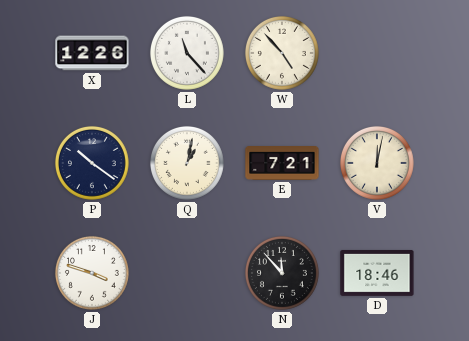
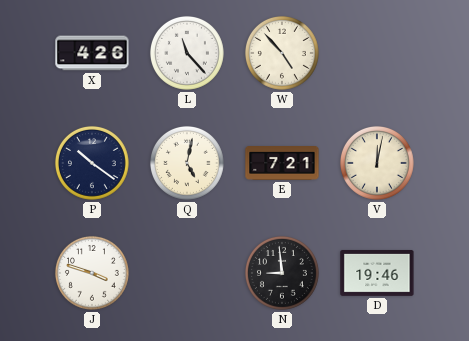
X: 12:26 -> 4:26 (92, 53)
Q: 1:02 -> 5:02 (187, 163)
N: 11:53 -> 8:59 (282, 273)
D: 18:46 -> 19:46 (377, 273)
